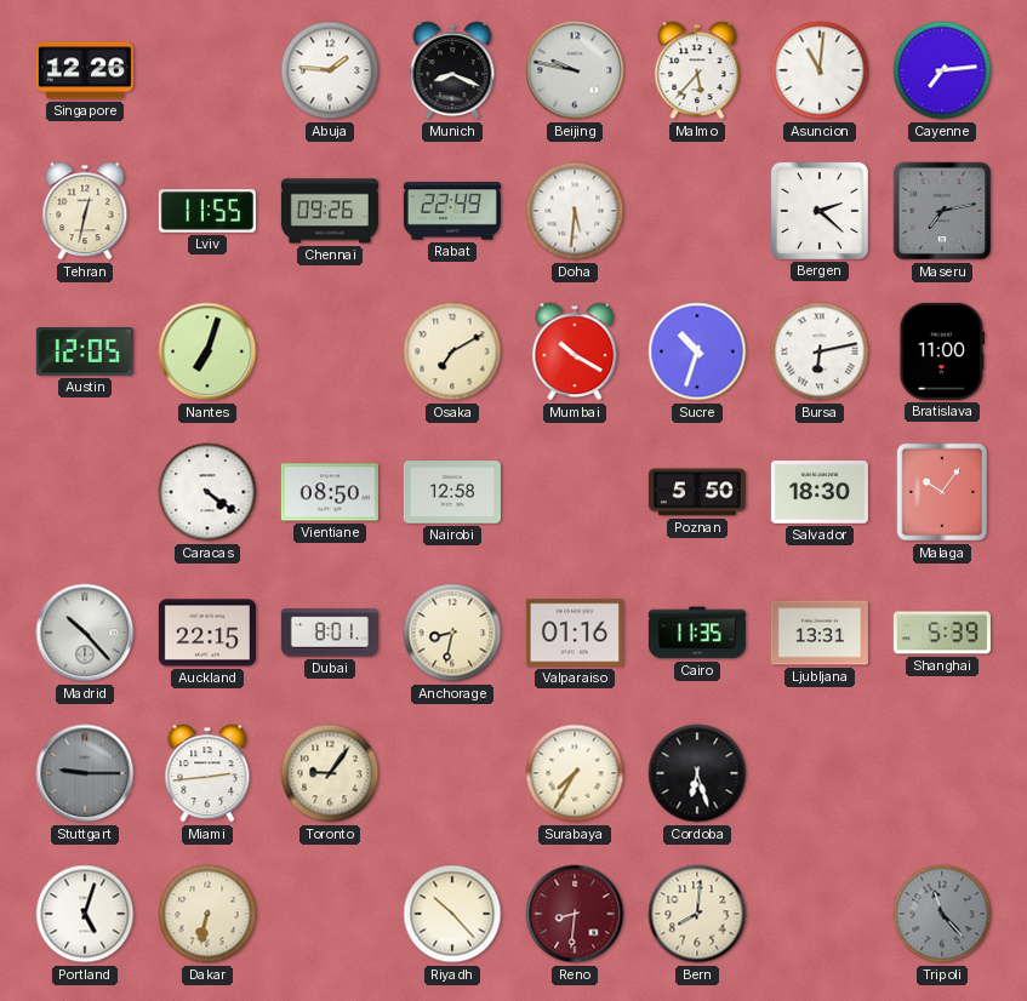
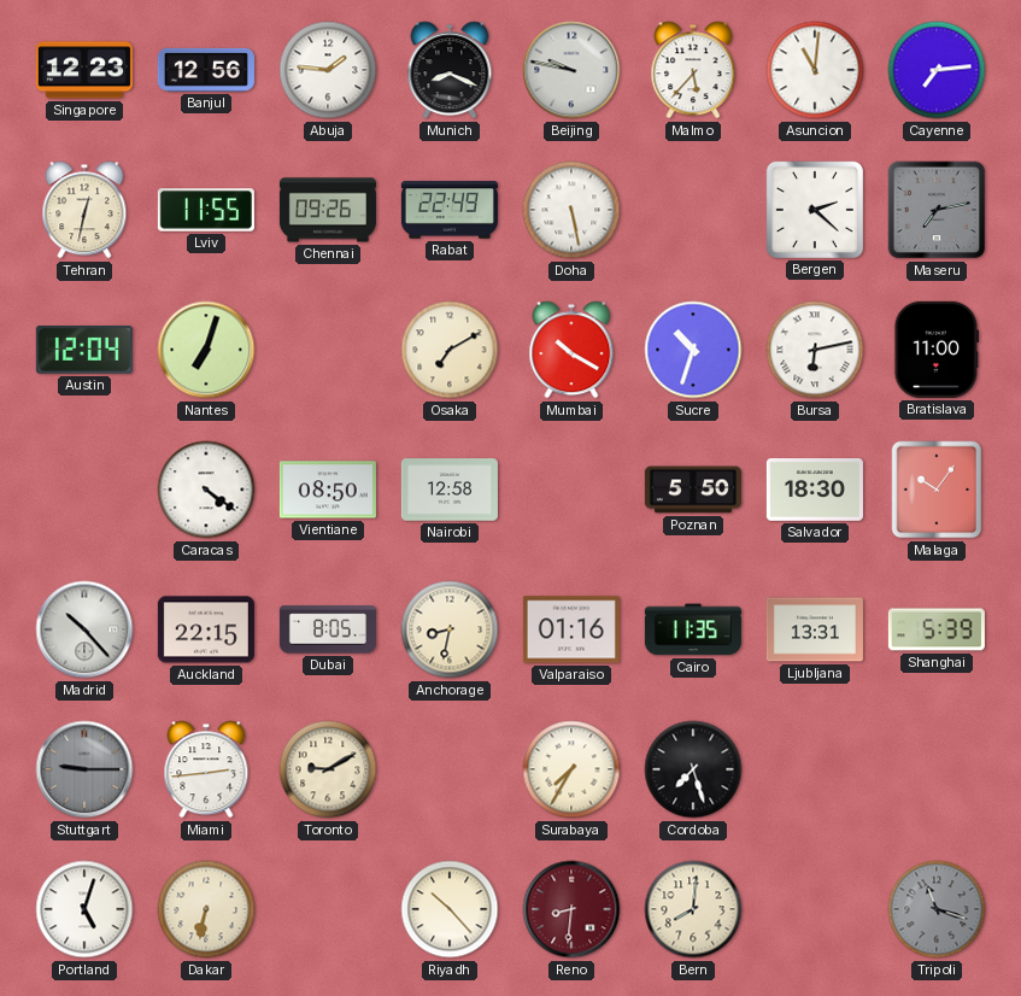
Singapore: 12:26 -> 12:23 (84, 70)
Banjul: none -> 12:56 (206, 70)
Doha: 5:31 -> 5:28 (571, 210)
Austin: 12:05 -> 12:04 (84, 351)
Dubai: 8:01 -> 8:05 (328, 629)
Toronto: 9:06 -> 9:10 (328, 769)
Cordoba: 6:27 -> 7:27 (693, 769)
Tripoli: 11:23 -> 11:18 (937, 909)
